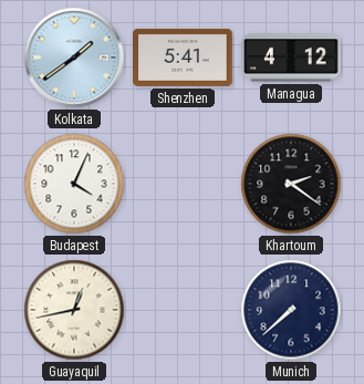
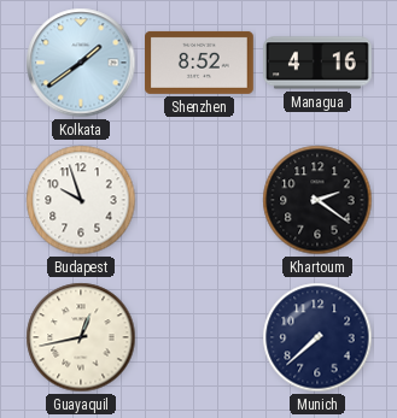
Shenzhen: 5:41 -> 8:52 (200, 63)
Managua: 4:12 -> 4:16 (319, 63)
Budapest: 4:04 -> 9:57 (81, 200)
